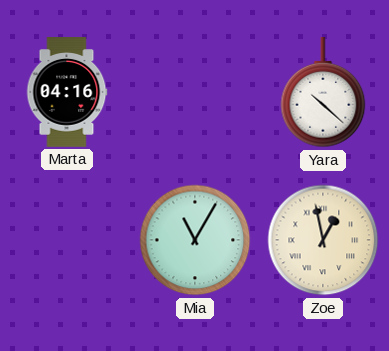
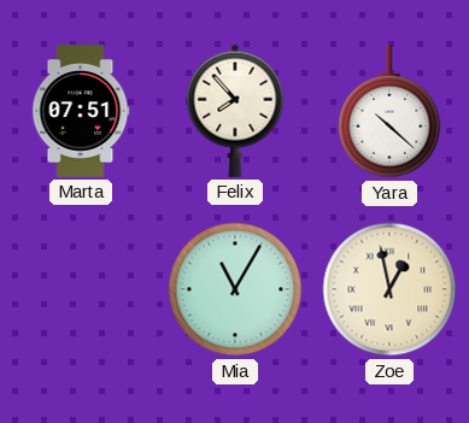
Marta: 04:16 -> 07:51 (81, 111)
Felix: none -> 7:53 (235, 111)
